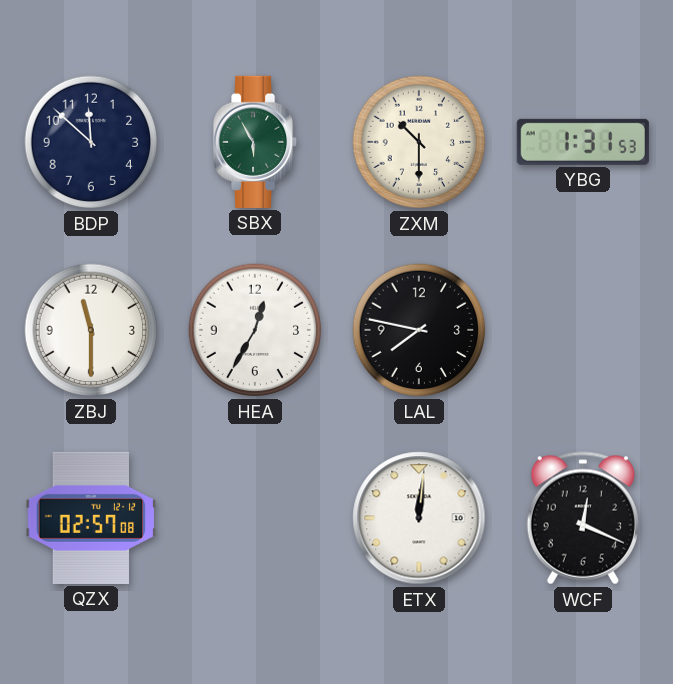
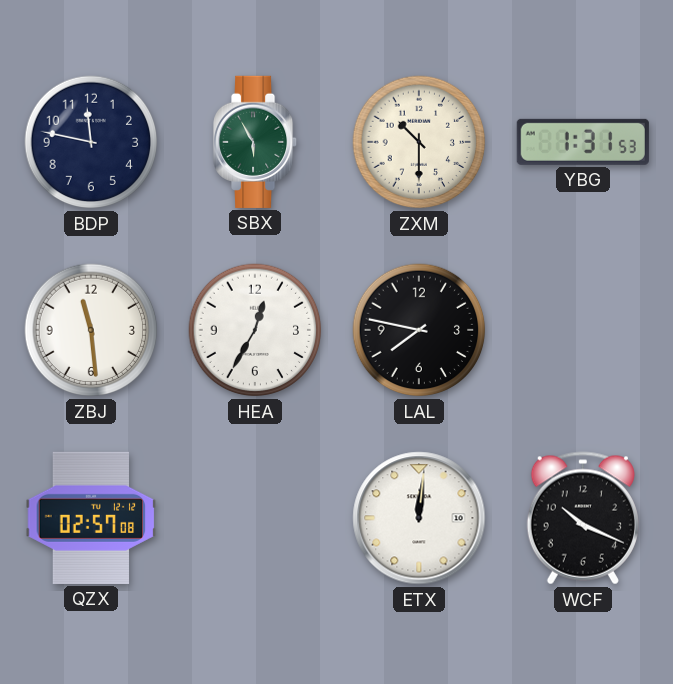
BDP: 11:52 -> 11:47 (91, 142)
ZBJ: 11:30 -> 11:29 (91, 330)
WCF: 12:19 -> 10:19 (583, 518)
